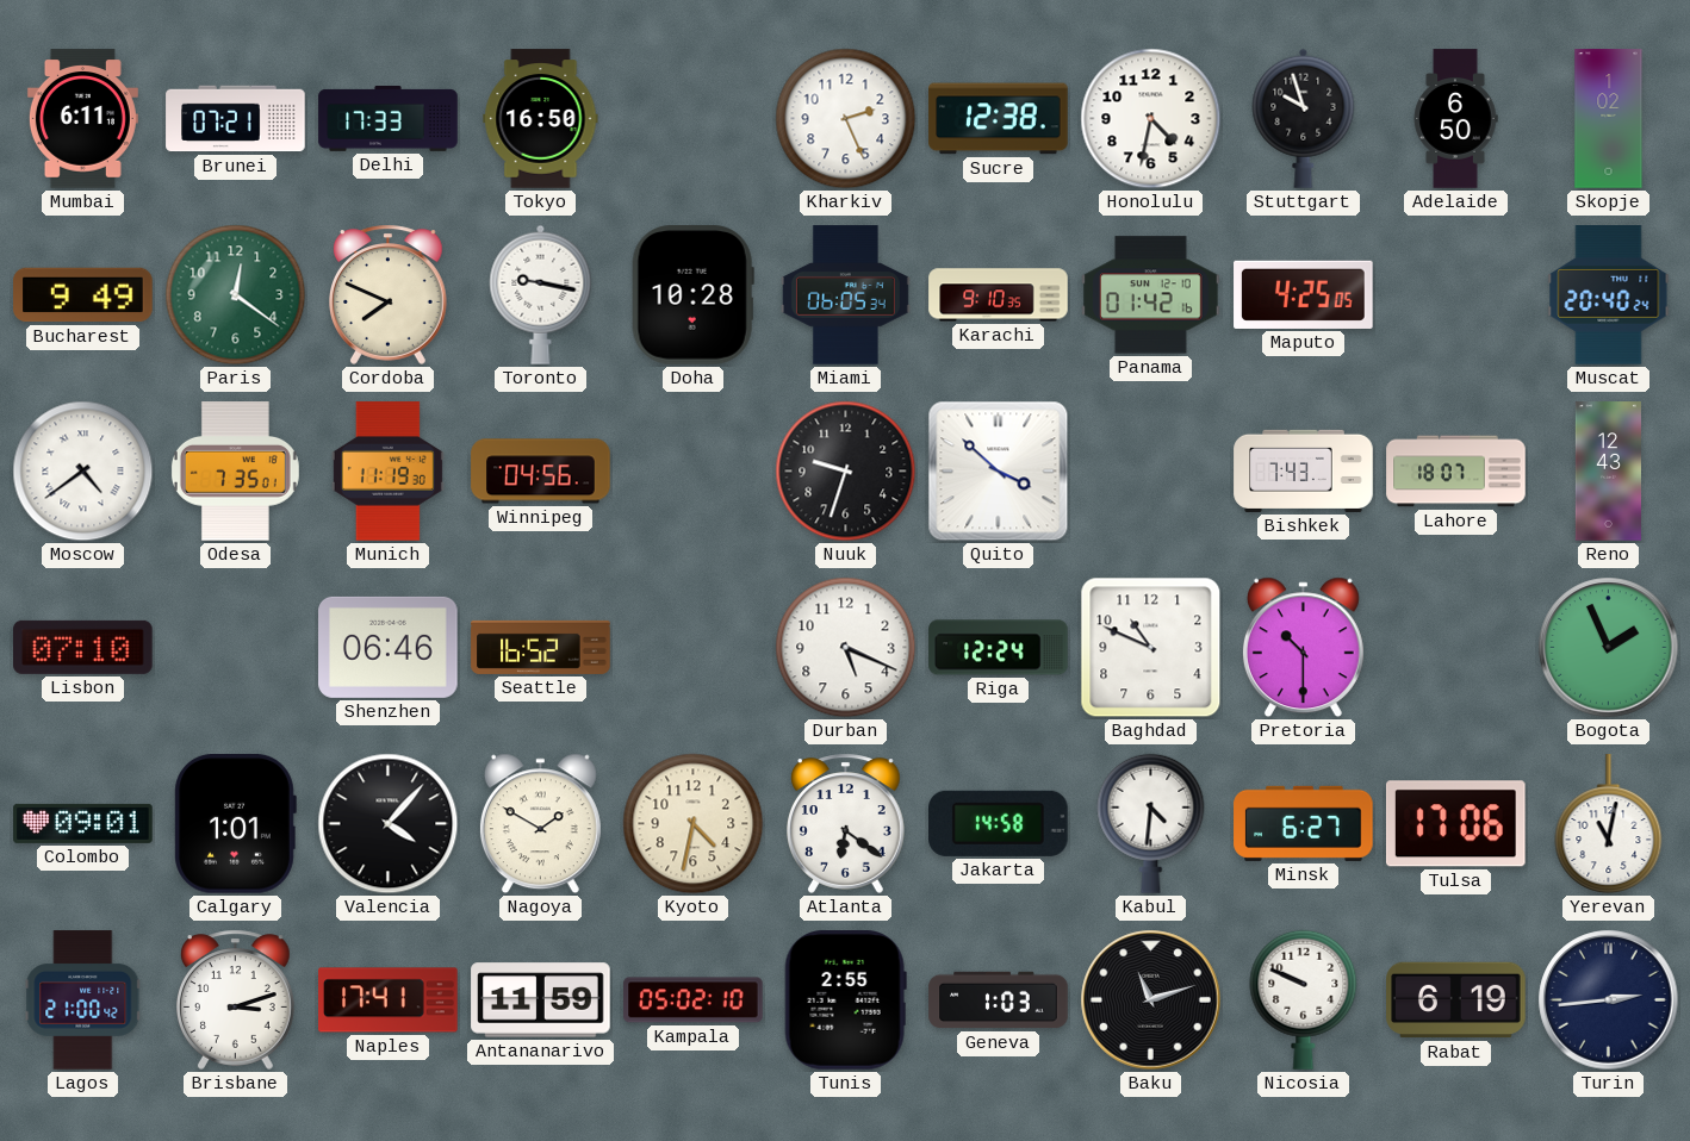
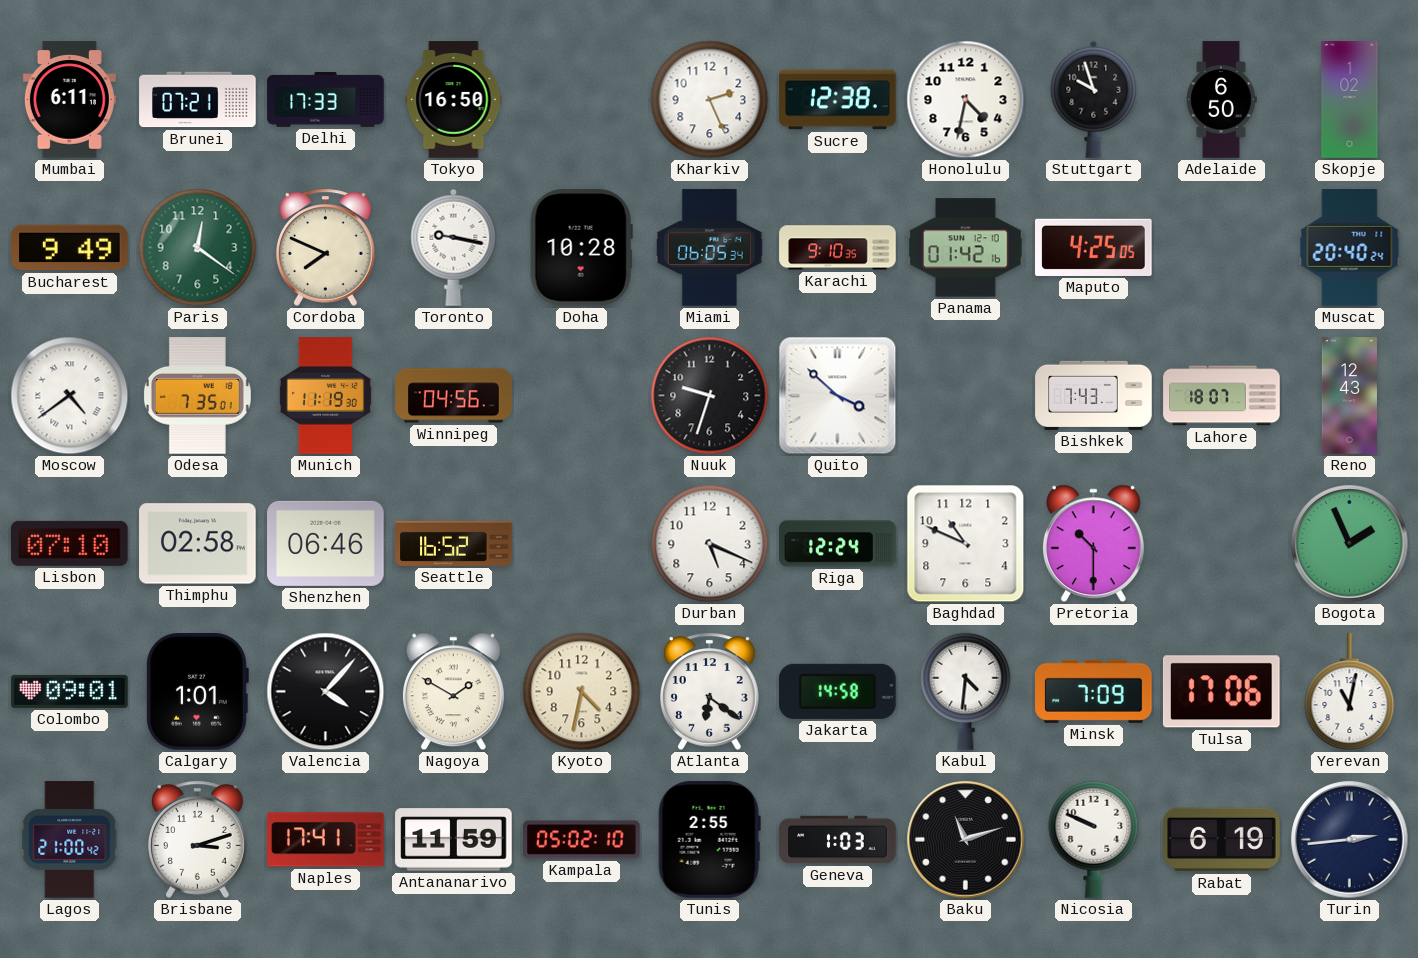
Thimphu: none -> 02:58 (198, 544)
Minsk: 6:27 -> 7:09 (1094, 691)
